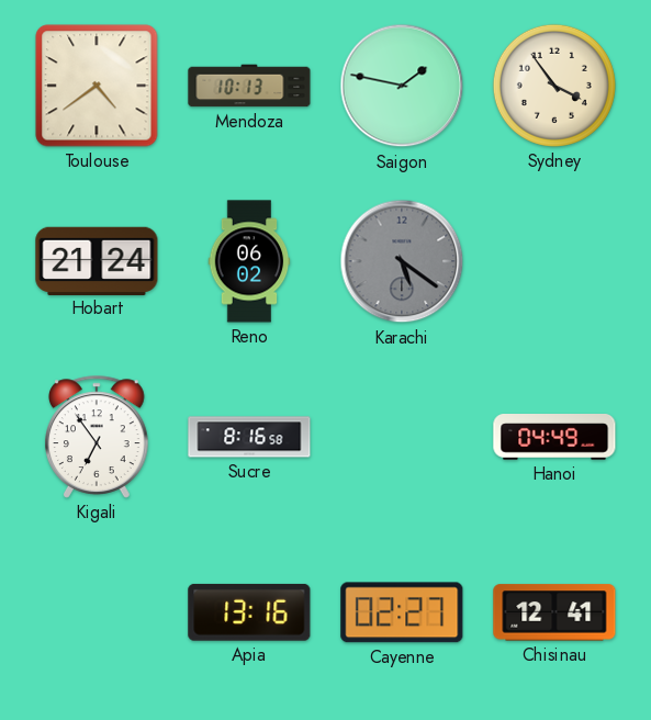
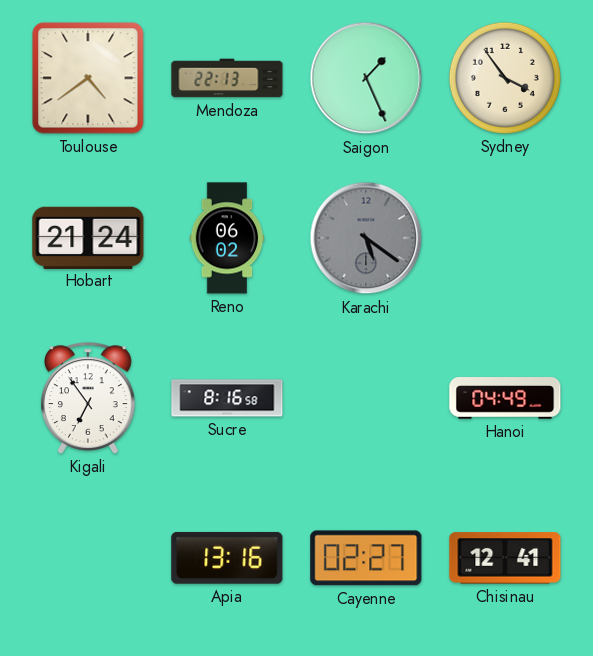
Mendoza: 10:13 -> 22:13 (227, 78)
Saigon: 1:47 -> 1:26 (366, 78)
